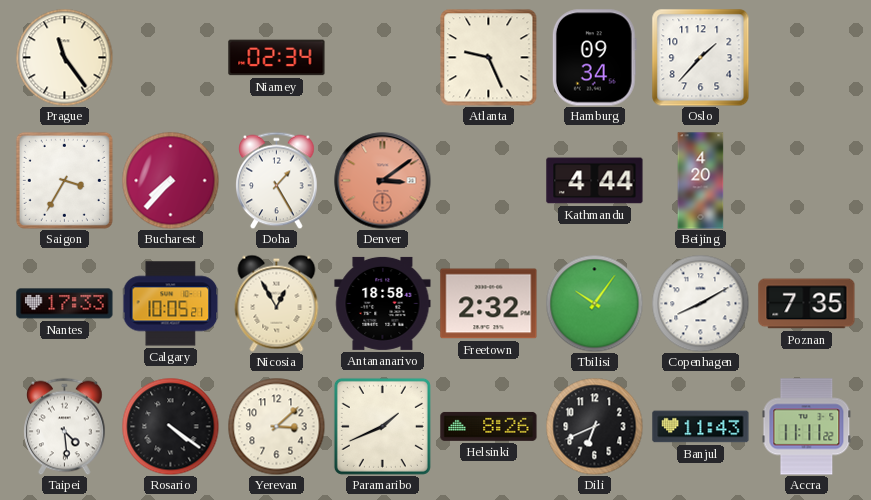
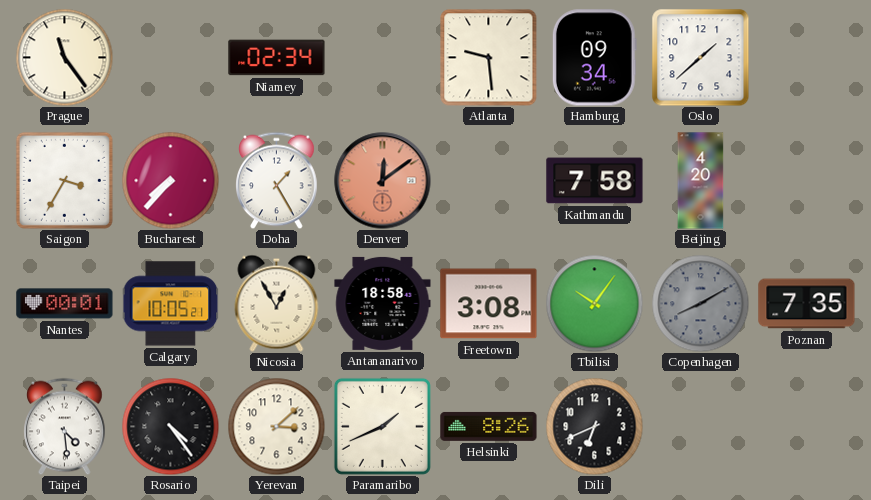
Atlanta: 9:26 -> 9:29 (489, 58)
Oslo: 1:37 -> 1:38 (701, 58)
Denver: 3:09 -> 12:09 (383, 181)
Kathmandu: 4:44 -> 7:58 (595, 181)
Nantes: 17:33 -> 00:01 (65, 304)
Freetown: 2:32 -> 3:08 (489, 304)
Copenhagen dial: white -> grey (700, 303)
Rosario: 4:21 -> 4:24 (170, 426)
Banjul: 11:43 -> none (701, 427)
Accra: 11:11 -> none (807, 427)
